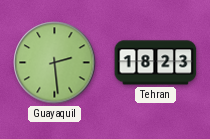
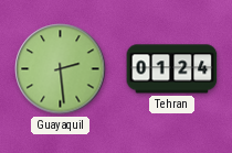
Tehran: 18:23 -> 01:24 (172, 69)
